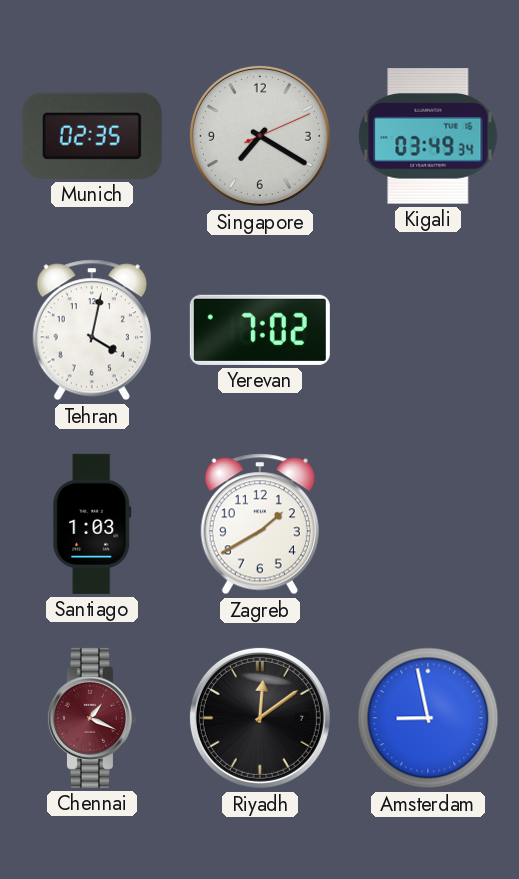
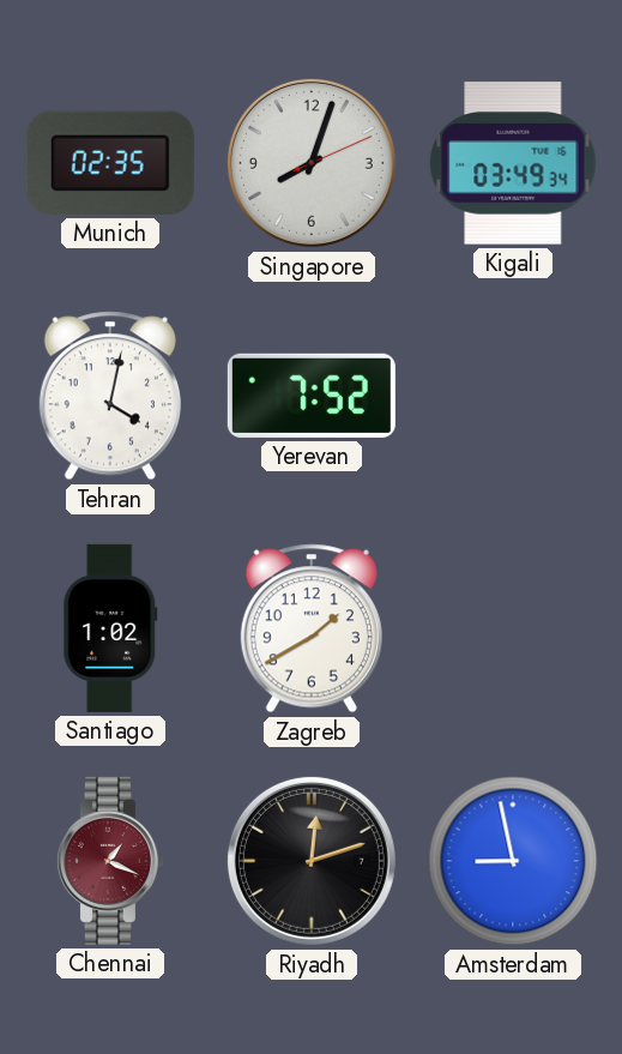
Singapore: 7:20 -> 8:03 (312, 163)
Yerevan: 7:02 -> 7:52 (312, 396)
Santiago: 1:03 -> 1:02 (110, 628)
Riyadh: 12:09 -> 12:12 (312, 861)
